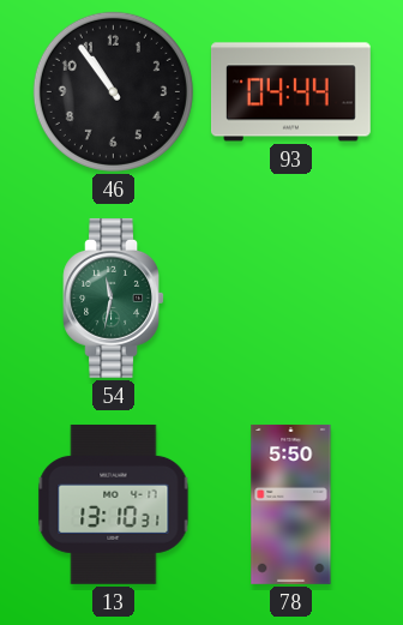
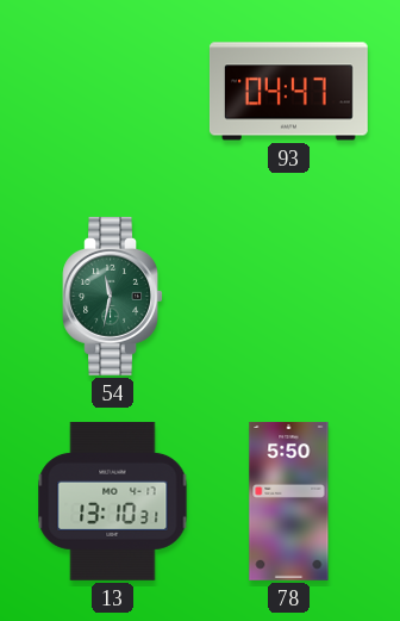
46: 10:54 -> none (113, 91)
93: 04:44 -> 04:47 (288, 92)
